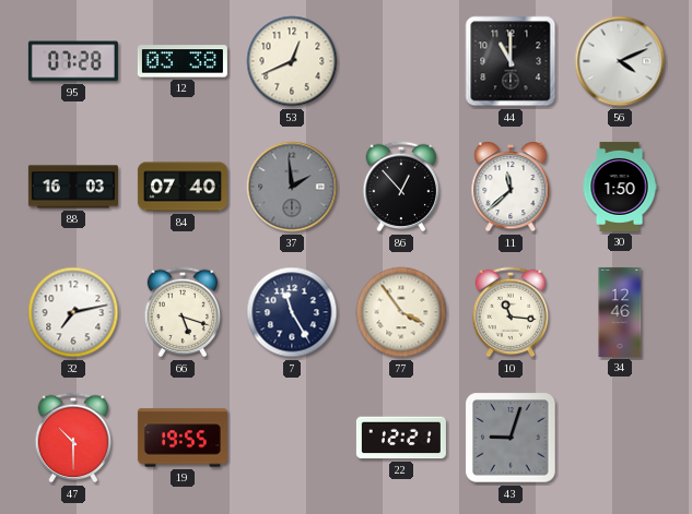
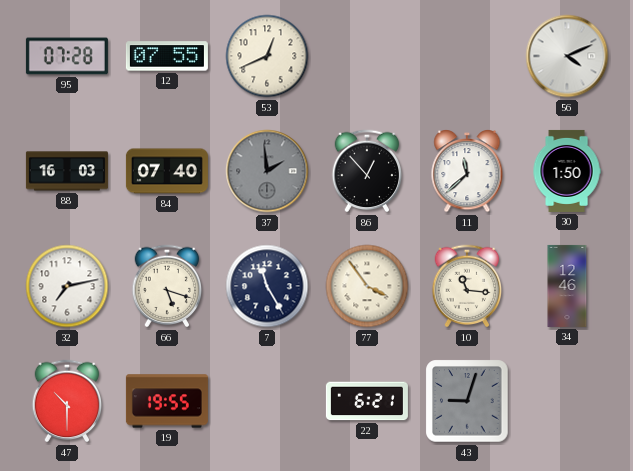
12: 03:38 -> 07:55 (167, 56)
44: 11:00 -> none (511, 61)
22: 12:21 -> 6:21 (367, 401)
